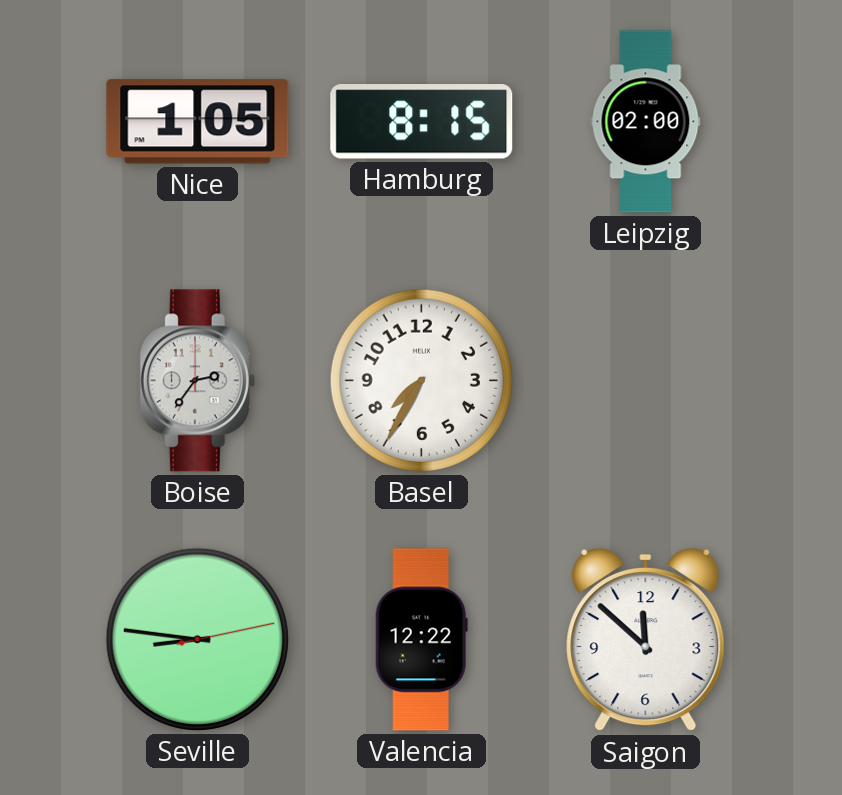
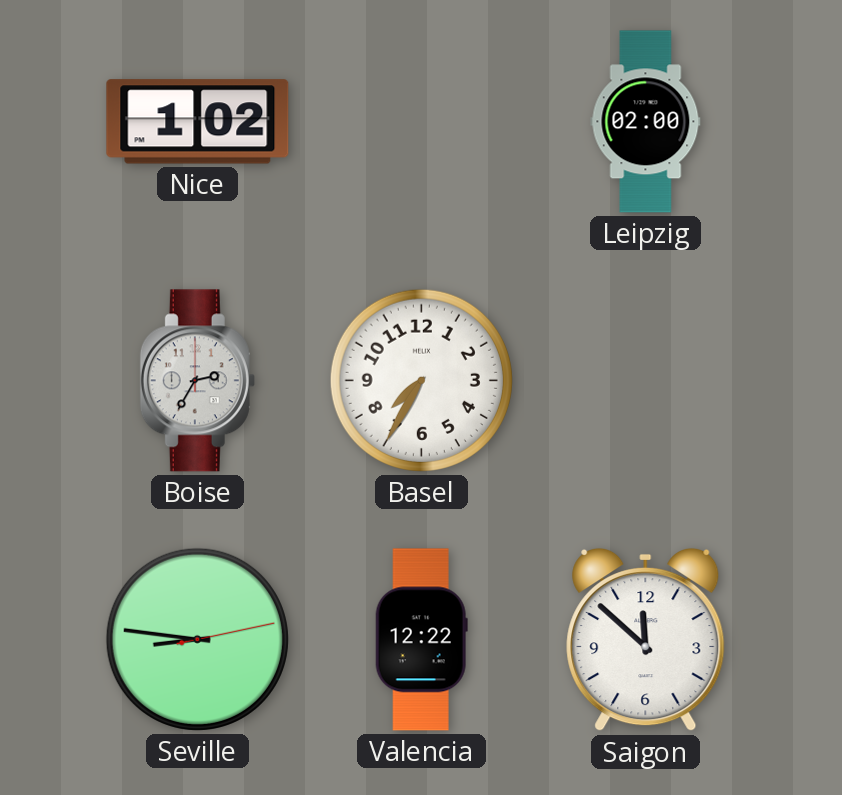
Nice: 1:05 -> 1:02 (198, 122)
Hamburg: 8:15 -> none (422, 122)
Boise: 2:36 -> 2:35 (197, 381)
